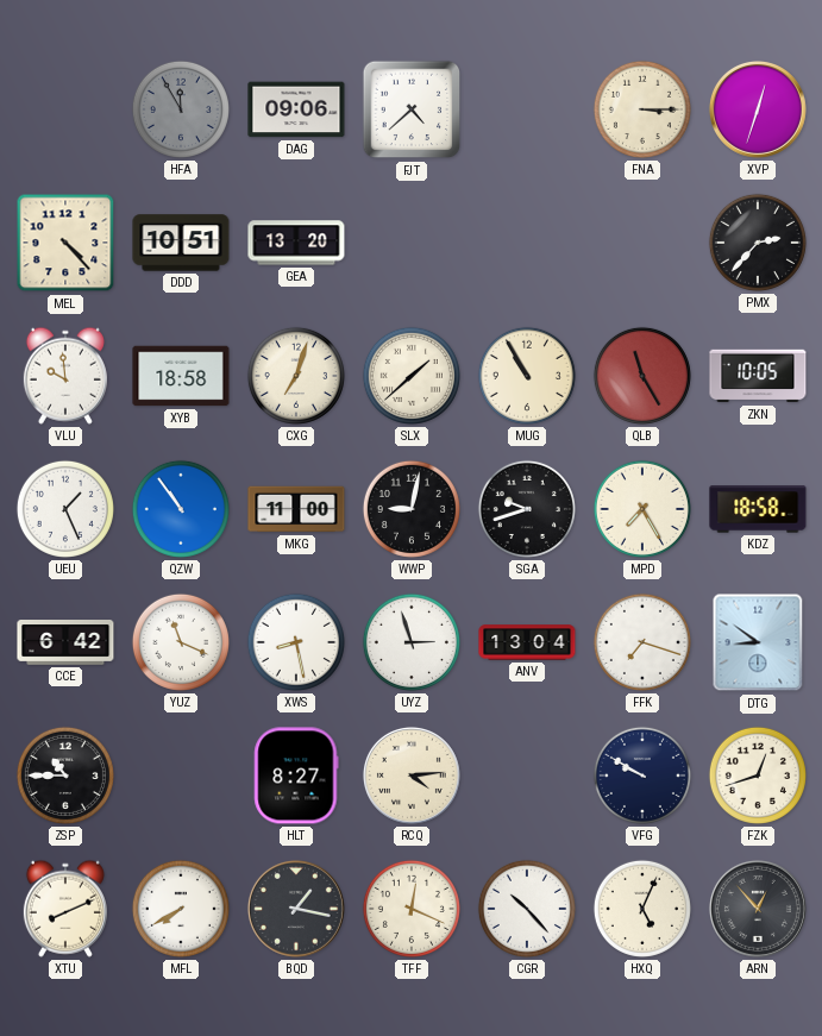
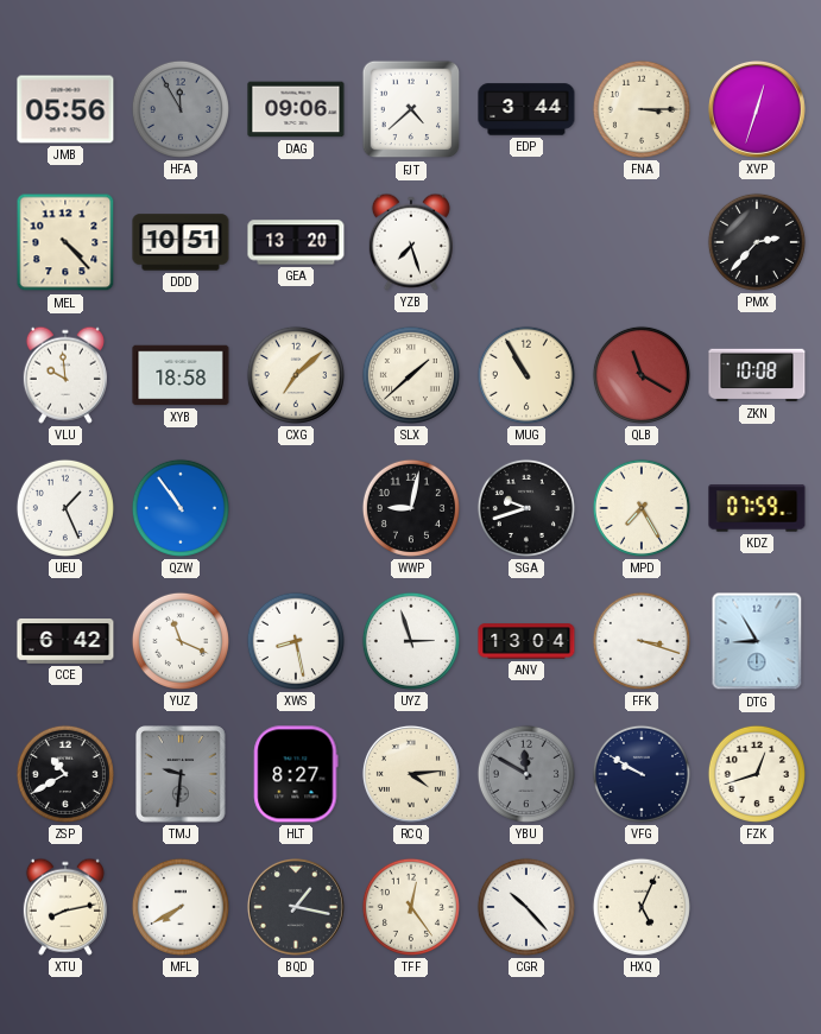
JMB: none -> 05:56 (65, 109)
EDP: none -> 3:44 (526, 109)
YZB: none -> 7:27 (411, 242)
CXG: 7:03 -> 7:08 (296, 375)
QLB: 11:25 -> 11:20 (642, 375)
ZKN: 10:05 -> 10:08 (757, 375)
MKG: 11:00 -> none (296, 509)
KDZ: 18:58 -> 07:59 (757, 508)
FFK: 7:18 -> 3:18 (642, 641)
DTG: 8:51 -> 8:55 (757, 641)
ZSP: 10:45 -> 10:40 (65, 774)
TMJ: none -> 9:31 (182, 774)
YBU: none -> 11:50 (526, 774)
XTU: 8:11 -> 8:13 (65, 907)
TFF: 12:19 -> 12:24 (411, 907)
ARN: 12:53 -> none (758, 909)
